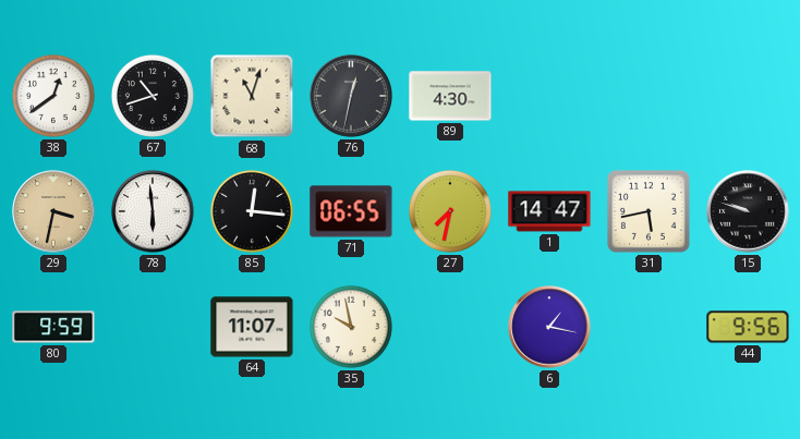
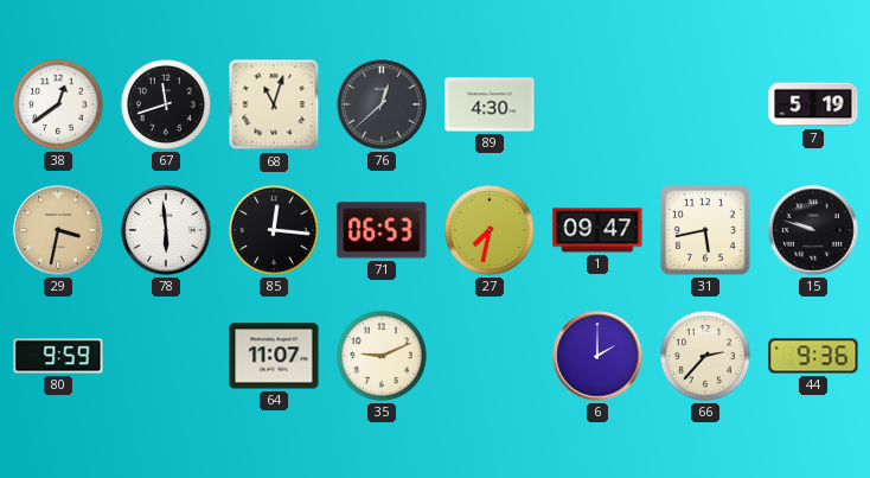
67: 10:42 -> 11:42 (166, 104)
76: 12:32 -> 12:38 (382, 104)
7: none -> 5:19 (813, 104)
71: 06:55 -> 06:53 (382, 230)
1: 14:47 -> 09:47 (597, 230)
35: 9:58 -> 9:11 (382, 356)
6: 1:17 -> 2:00 (597, 356)
66: none -> 2:37 (705, 356)
44: 9:56 -> 9:36 (813, 356)
